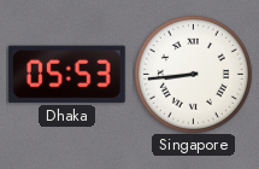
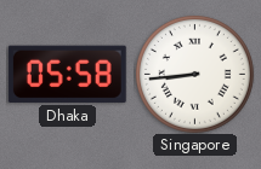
Dhaka: 05:53 -> 05:58 (67, 74)
